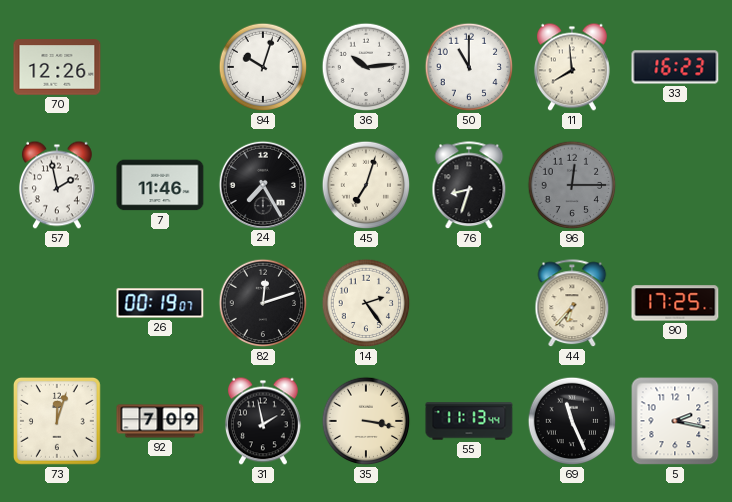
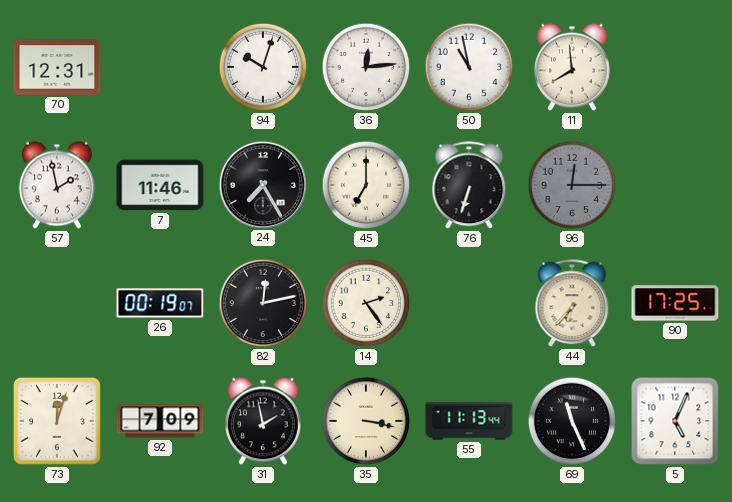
70: 12:26 -> 12:31 (57, 67)
36: 10:14 -> 12:14 (366, 67)
50: 11:00 -> 10:58 (469, 67)
33: 16:23 -> none (675, 67)
45: 7:03 -> 7:00 (366, 185)
76: 8:33 -> 6:33 (469, 186)
82: 12:12 -> 12:13 (263, 303)
5: 2:17 -> 5:04 (675, 421)
